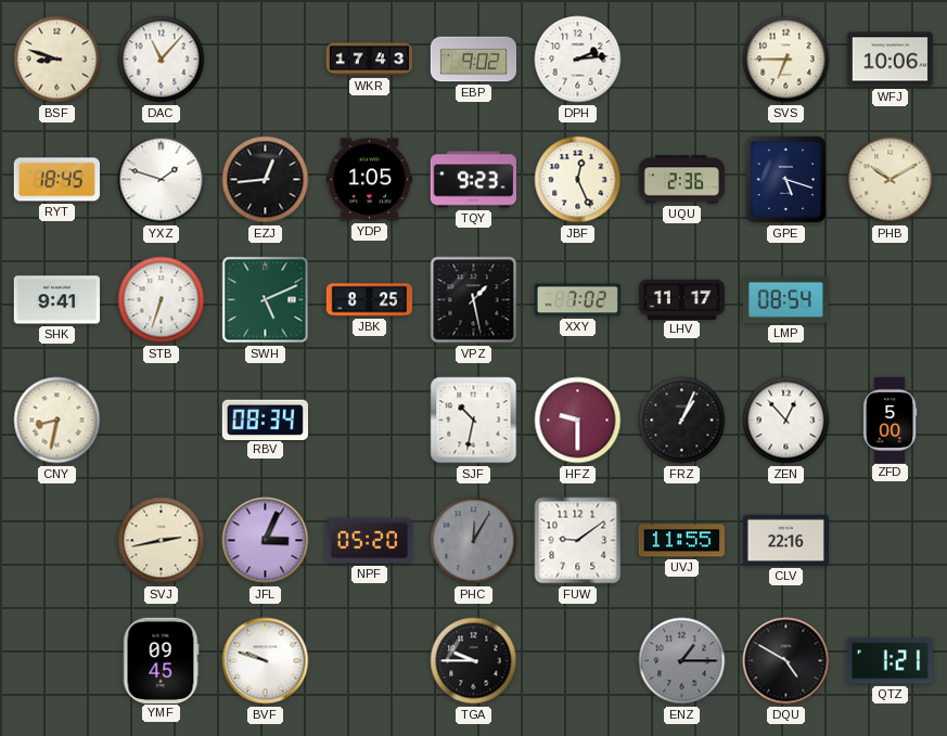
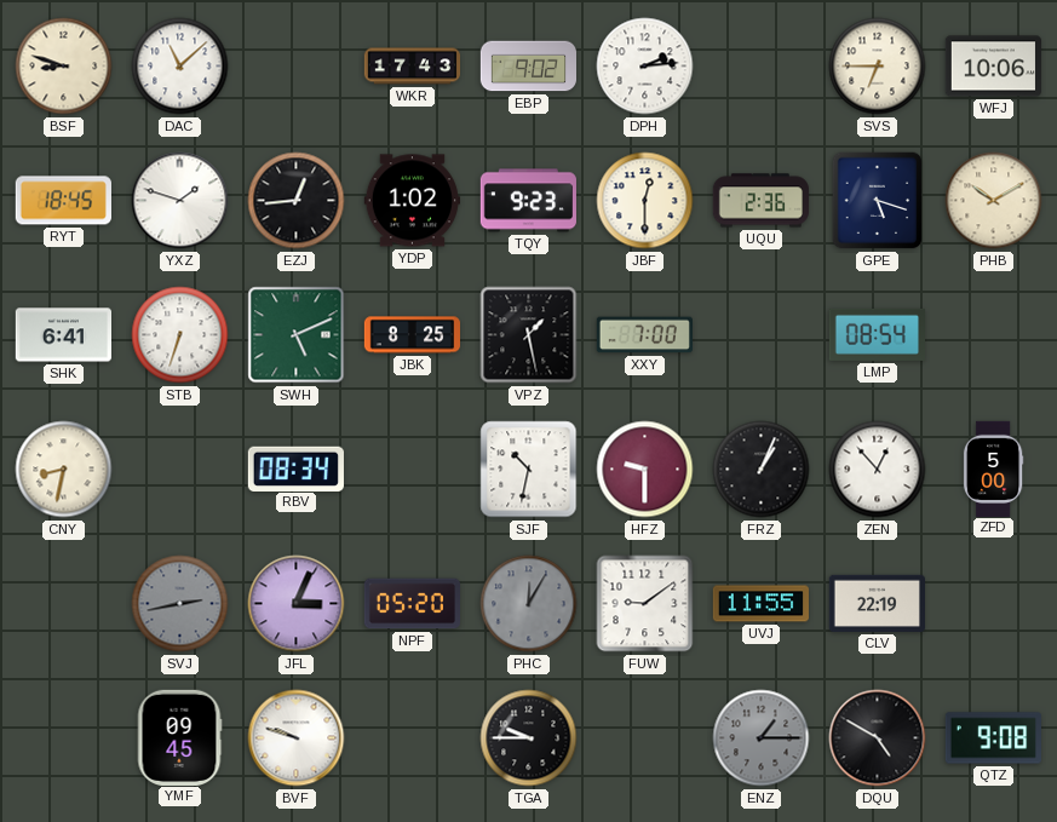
DAC: 11:07 -> 11:08 (180, 67)
YDP: 1:05 -> 1:02 (412, 201)
JBF: 12:26 -> 12:30 (645, 201)
SHK: 9:41 -> 6:41 (63, 335)
XXY: 7:02 -> 7:00 (644, 335)
LHV: 11:17 -> none (681, 299)
SVJ dial: cream -> grey (180, 604)
CLV: 22:16 -> 22:19 (877, 603)
QTZ: 1:21 -> 9:08 (993, 738)
